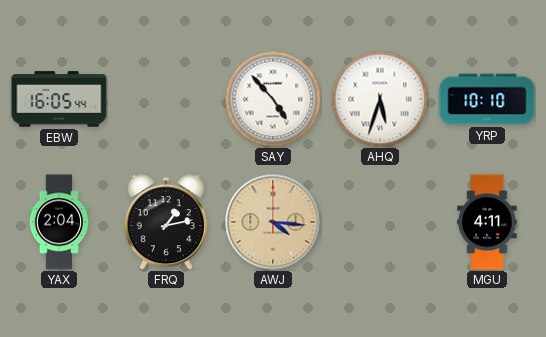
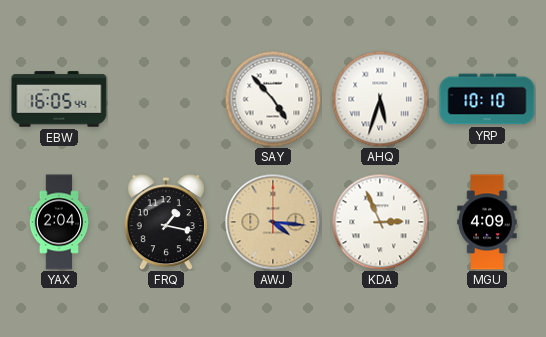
FRQ: 1:13 -> 1:17 (166, 222)
KDA: none -> 2:56 (380, 222)
MGU: 4:11 -> 4:09 (487, 222)
